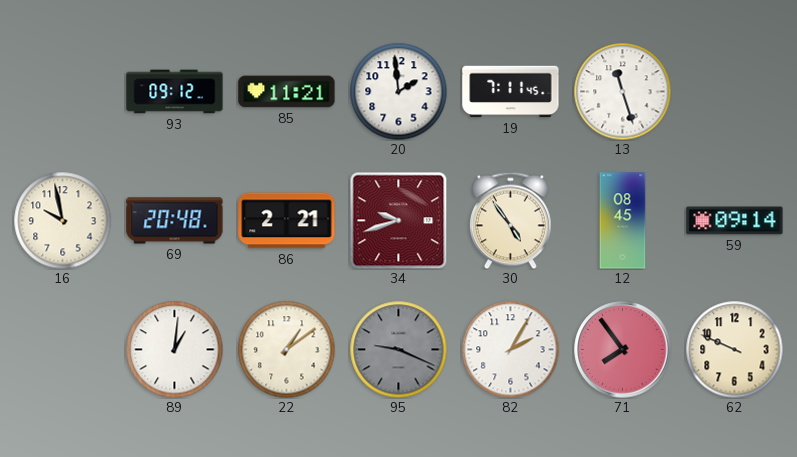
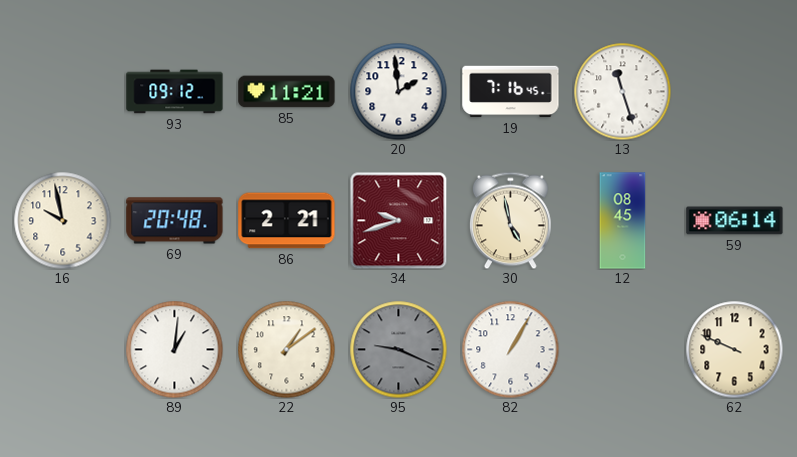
19: 7:11 -> 7:16 (511, 92)
30: 4:54 -> 4:58 (510, 220)
59: 09:14 -> 06:14 (735, 221)
82: 2:05 -> 1:05 (510, 349)
71: 7:54 -> none (623, 350)
